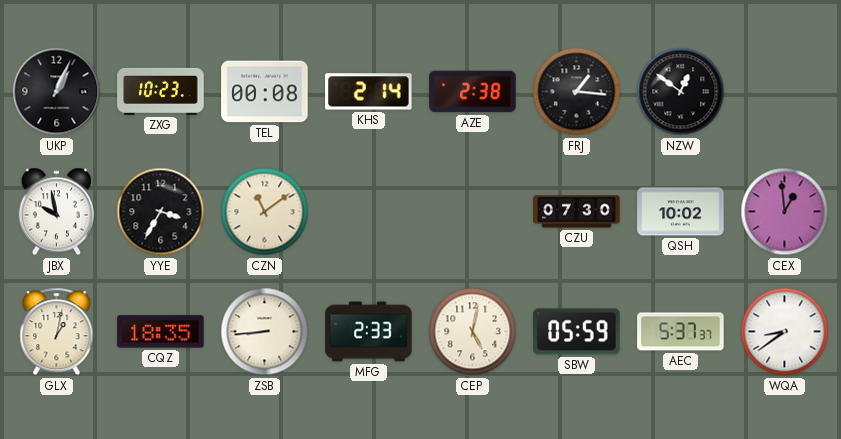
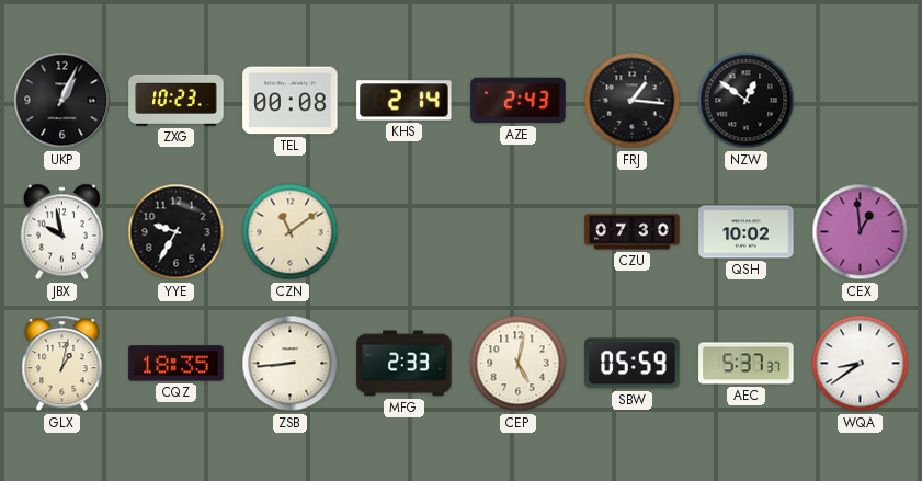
AZE: 2:38 -> 2:43 (519, 101)
YYE: 3:35 -> 9:35 (177, 232)
